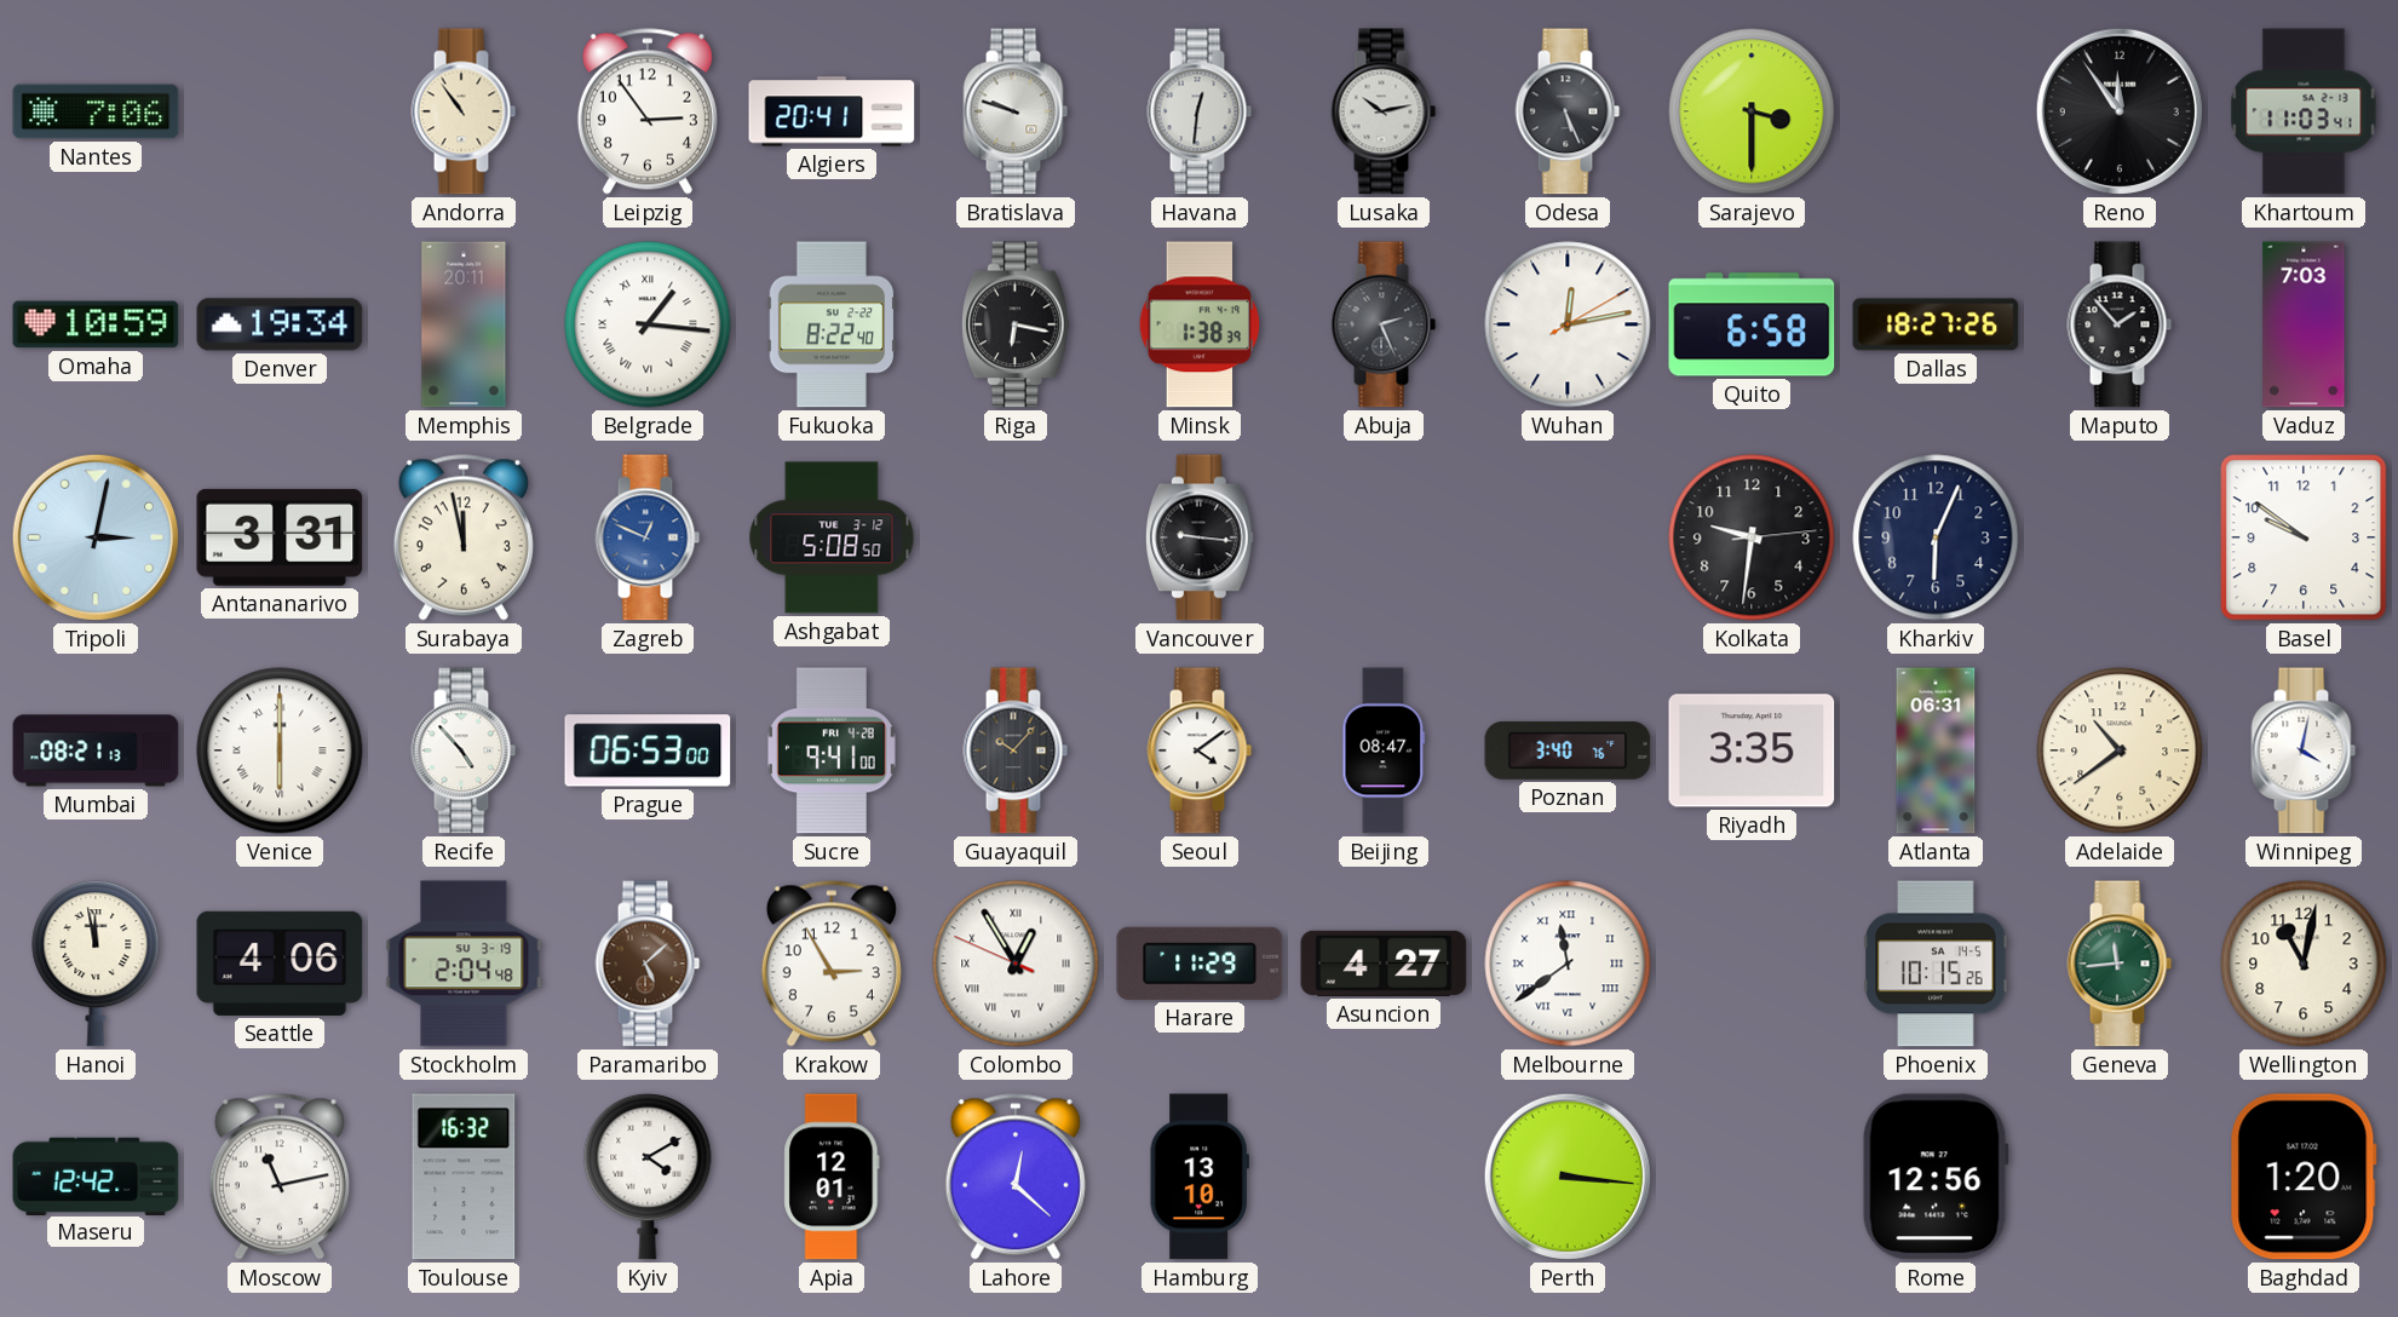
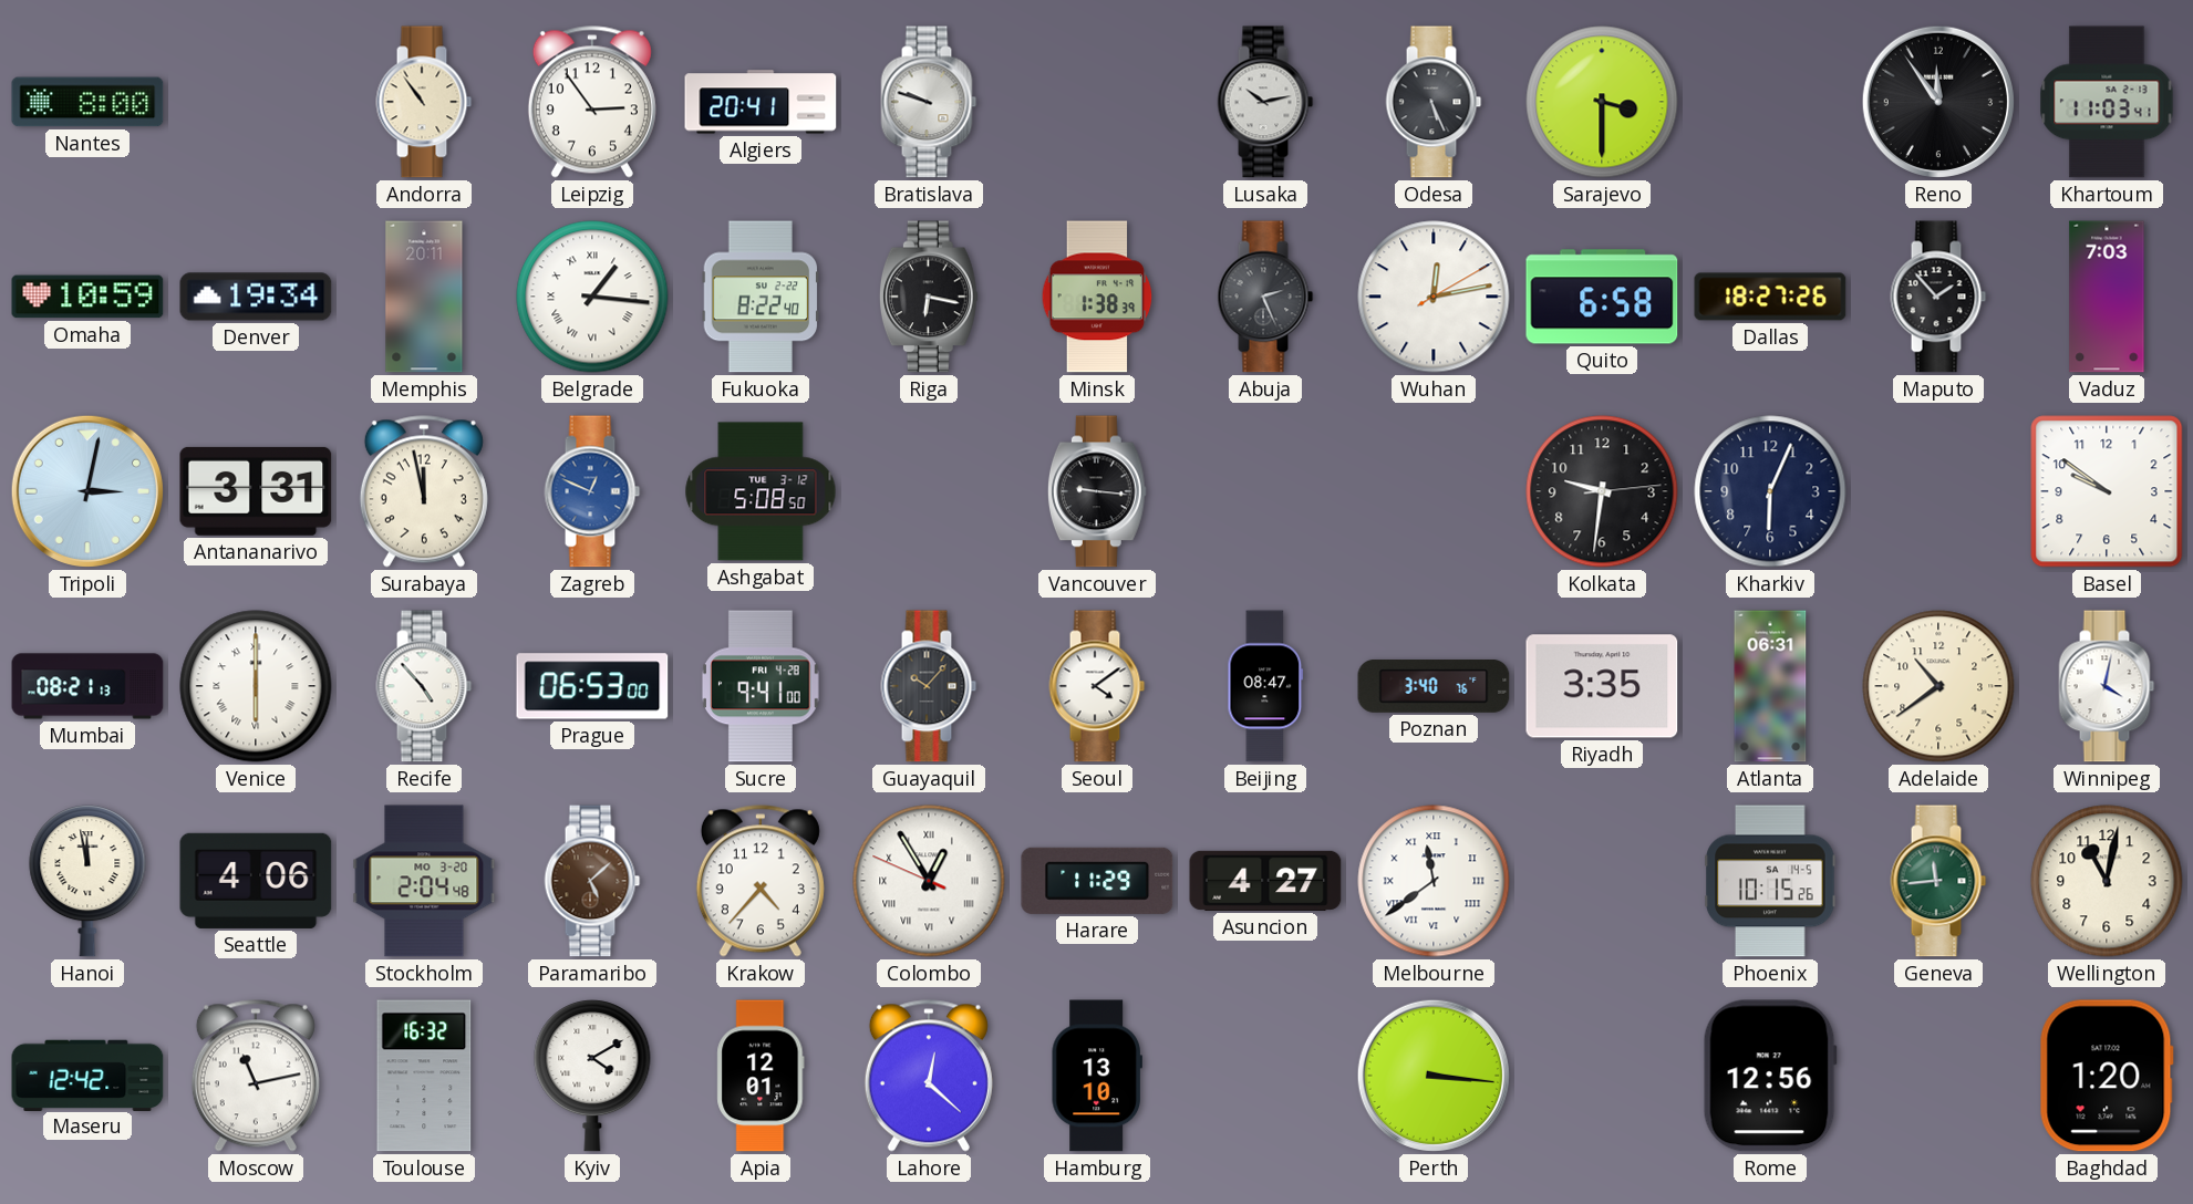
Nantes: 7:06 -> 8:00 (87, 102)
Havana: 12:31 -> none (1200, 111)
Stockholm date: SU 3-19 -> MO 3-20 (424, 881)
Krakow: 2:55 -> 4:37 (761, 881)
